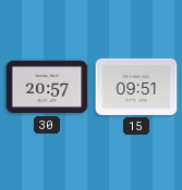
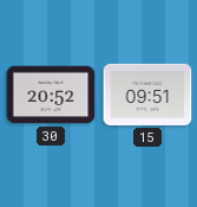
30: 20:57 -> 20:52 (51, 95)
